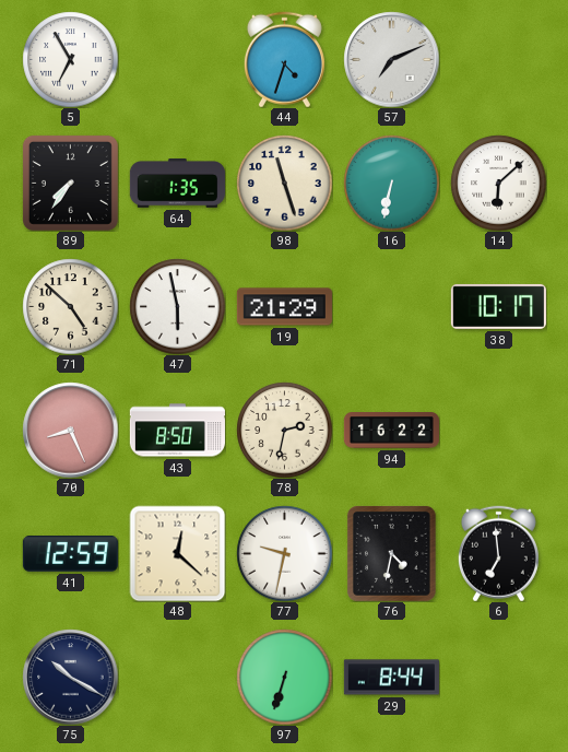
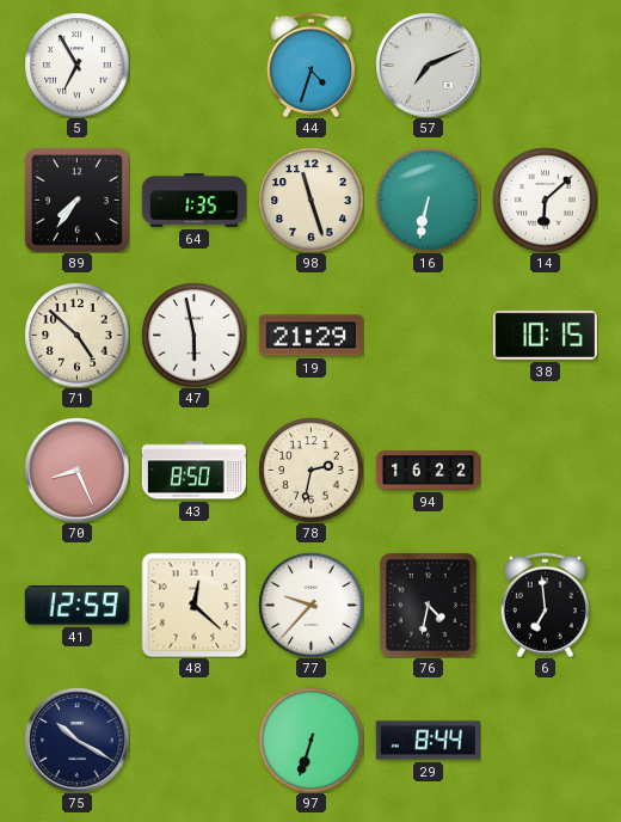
38: 10:17 -> 10:15 (545, 335)
77: 9:32 -> 9:37 (310, 605)
